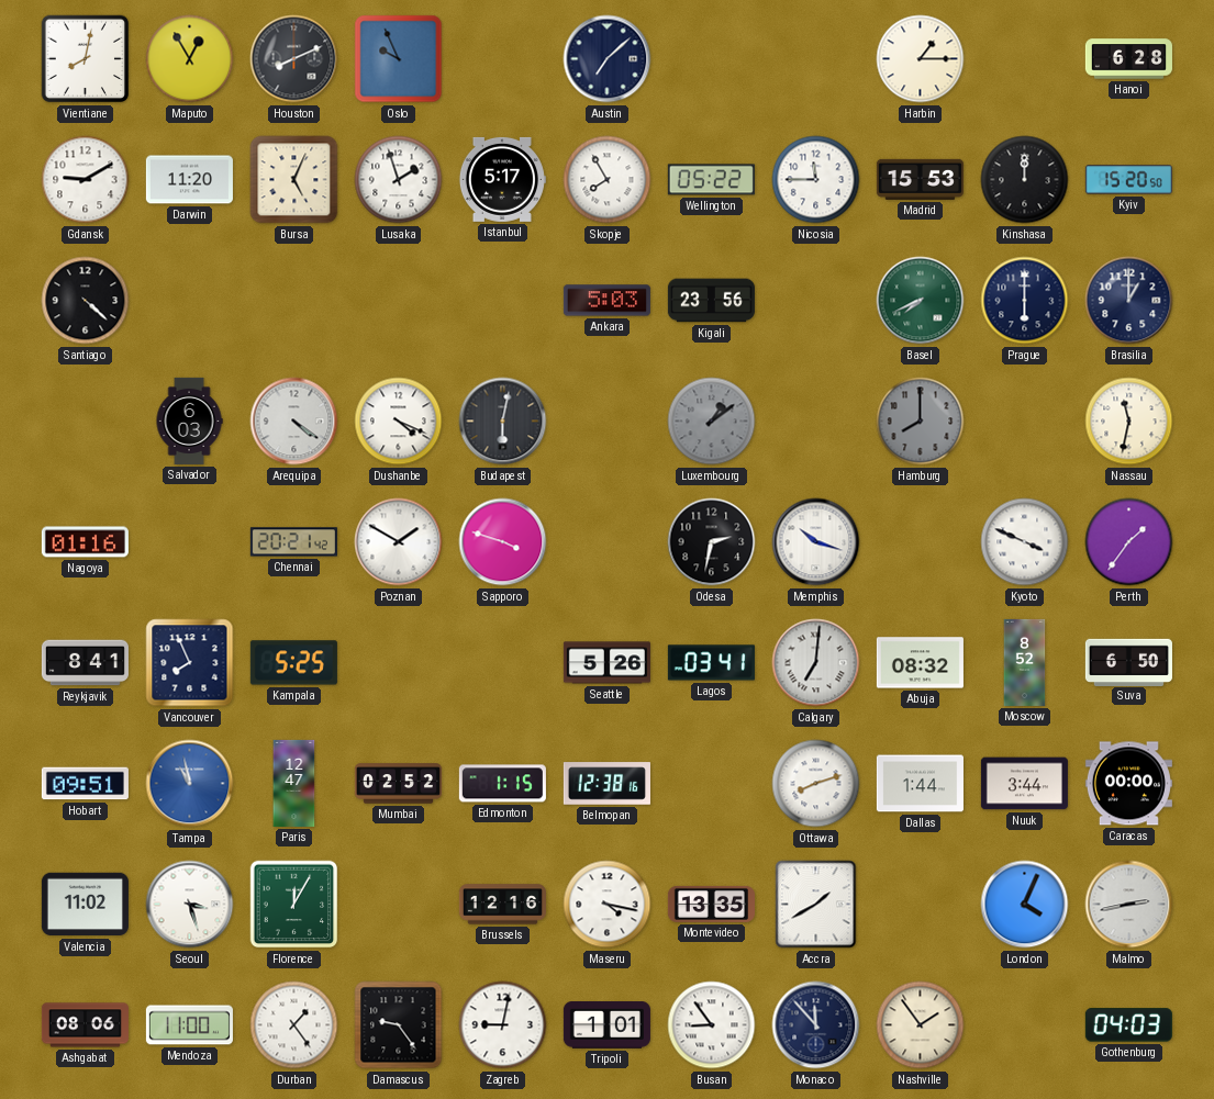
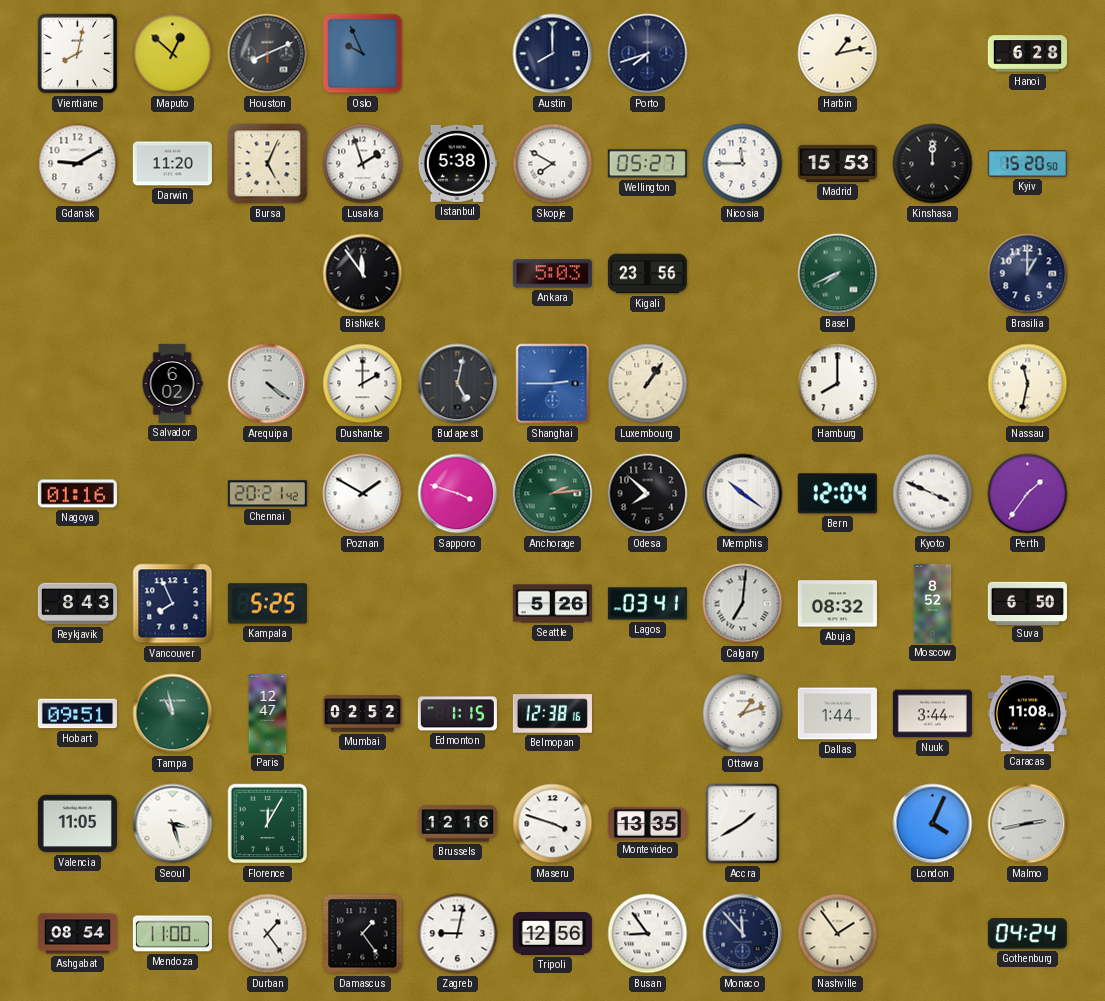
Maputo: 12:55 -> 12:52 (173, 54)
Austin: 7:08 -> 8:00 (553, 54)
Porto: none -> 7:42 (648, 54)
Harbin: 1:15 -> 1:13 (838, 54)
Istanbul: 5:17 -> 5:38 (457, 163)
Skopje: 7:55 -> 7:50 (553, 164)
Wellington: 05:22 -> 05:27 (647, 164)
Santiago: 4:22 -> none (86, 301)
Bishkek: none -> 11:54 (363, 274)
Prague: 6:00 -> none (1025, 301)
Salvador: 6:03 -> 6:02 (172, 383)
Dushanbe: 4:19 -> 2:00 (363, 384)
Budapest: 6:02 -> 5:02 (458, 384)
Shanghai: none -> 2:45 (553, 384)
Luxembourg: 1:09 -> 1:06 (648, 384)
Luxembourg dial: grey -> cream (648, 384)
Hamburg dial: grey -> white (838, 384)
Anchorage: none -> 2:14 (553, 494)
Odesa: 2:32 -> 7:52 (648, 494)
Memphis: 10:18 -> 10:21 (743, 494)
Bern: none -> 12:04 (837, 494)
Reykjavik: 8:41 -> 8:43 (77, 604)
Tampa dial: blue -> green (173, 714)
Ottawa: 8:12 -> 1:12 (743, 714)
Caracas: 00:00 -> 11:08 (1027, 714)
Valencia: 11:02 -> 11:05 (77, 824)
Maseru: 4:17 -> 3:48 (553, 824)
Ashgabat: 08:06 -> 08:54 (77, 934)
Damascus: 9:24 -> 1:24 (363, 934)
Tripoli: 1:01 -> 12:56 (552, 934)
Gothenburg: 04:03 -> 04:24 (1027, 934)
